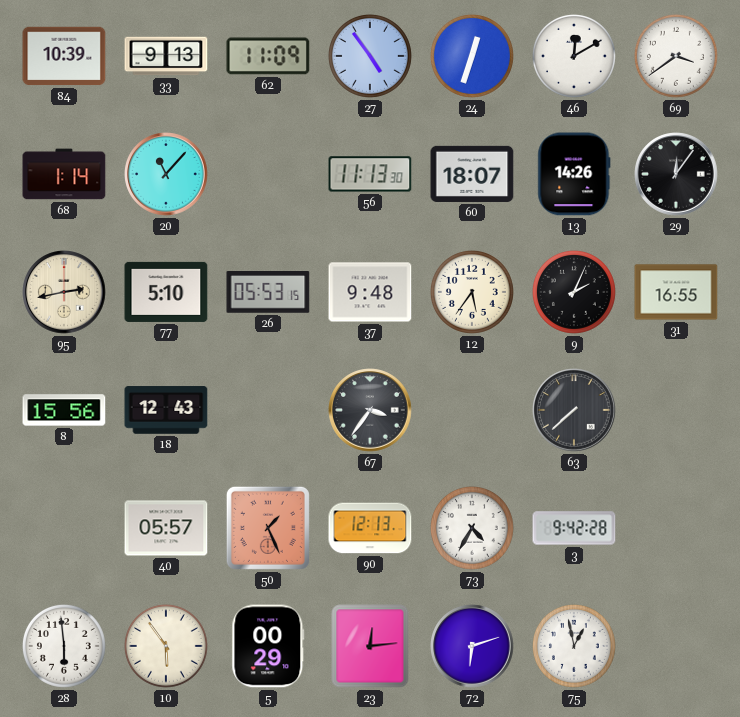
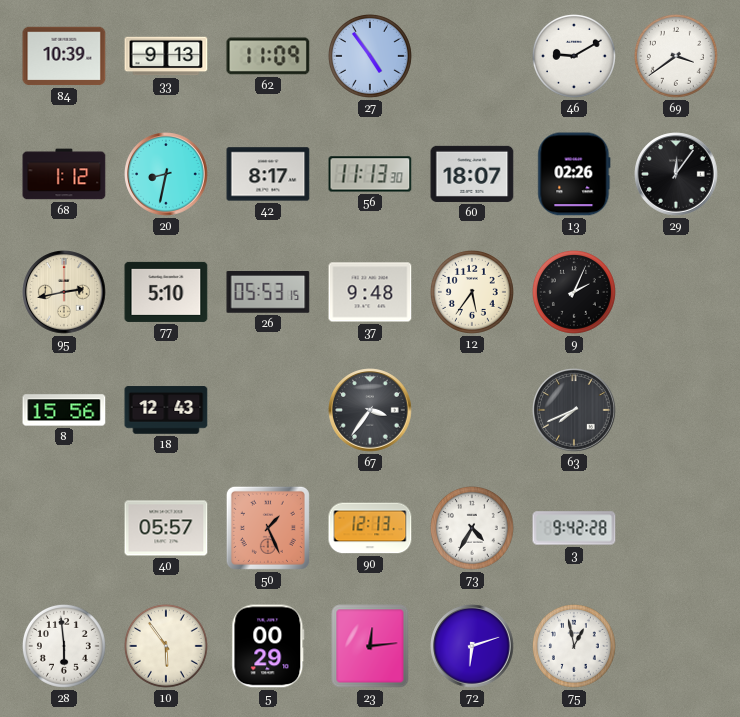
24: 12:33 -> none (472, 56)
46: 12:10 -> 9:10 (574, 56)
68: 1:14 -> 1:12 (64, 174)
20: 11:07 -> 8:32 (166, 174)
42: none -> 8:17 (268, 174)
13: 14:26 -> 02:26 (574, 174)
31: 16:55 -> none (676, 292)
63: 7:38 -> 7:41 (574, 410)
